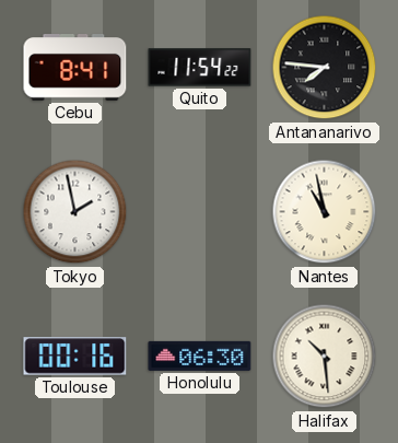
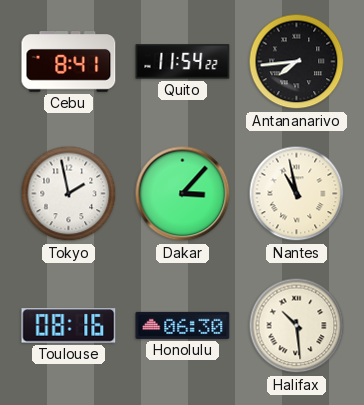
Antananarivo: 7:46 -> 7:44 (297, 62)
Dakar: none -> 3:07 (183, 194)
Toulouse: 00:16 -> 08:16 (69, 326)
